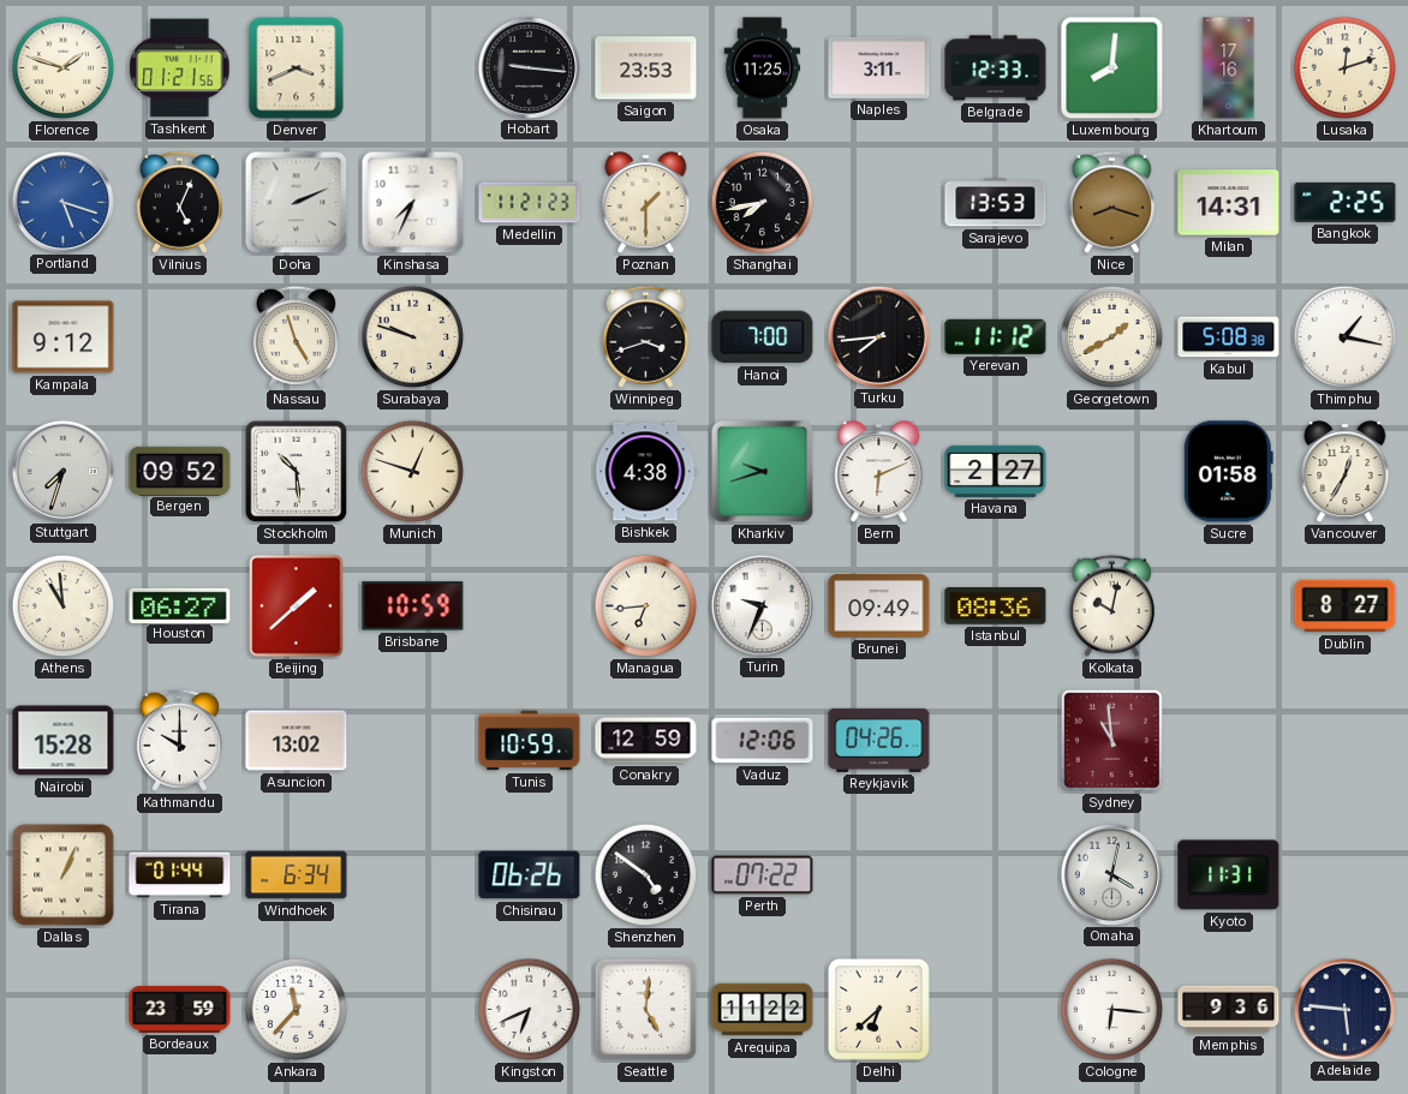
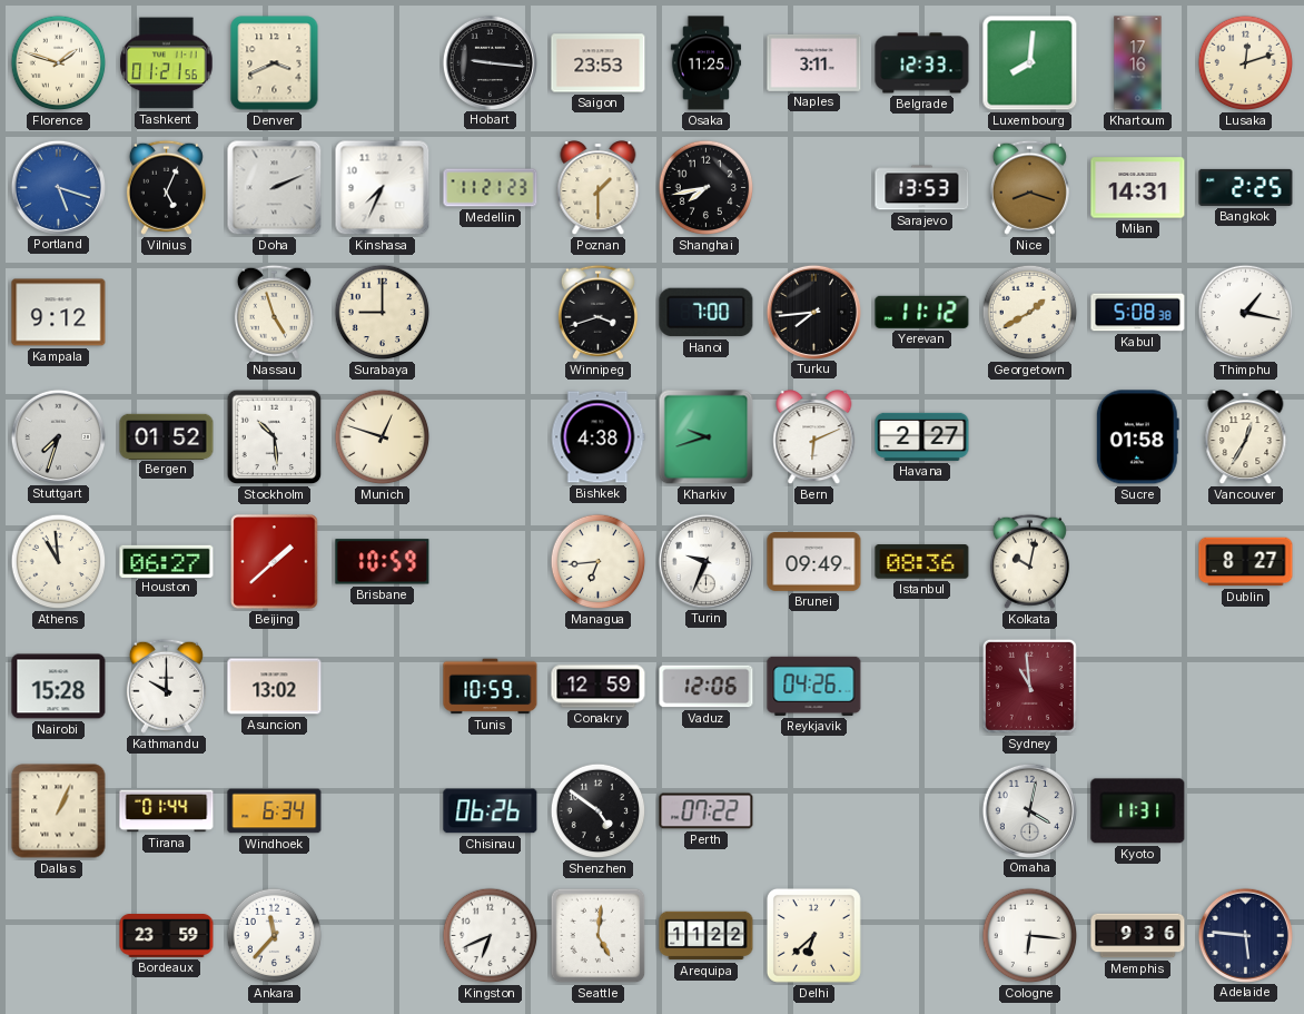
Surabaya: 9:48 -> 9:00 (383, 313)
Bergen: 09:52 -> 01:52 (167, 436)
